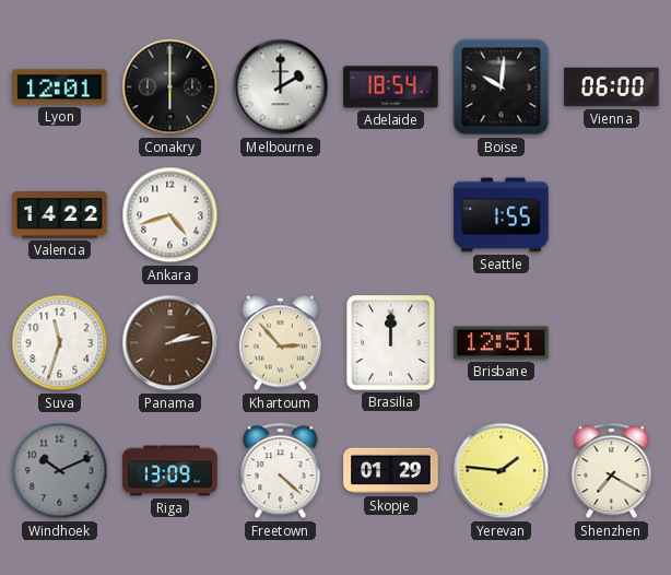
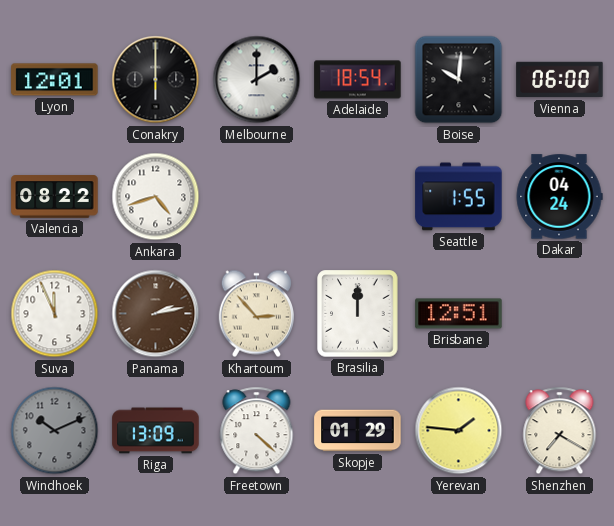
Valencia: 14:22 -> 08:22 (55, 197)
Dakar: none -> 04:24 (559, 197)
Suva: 11:33 -> 11:56 (55, 314)
